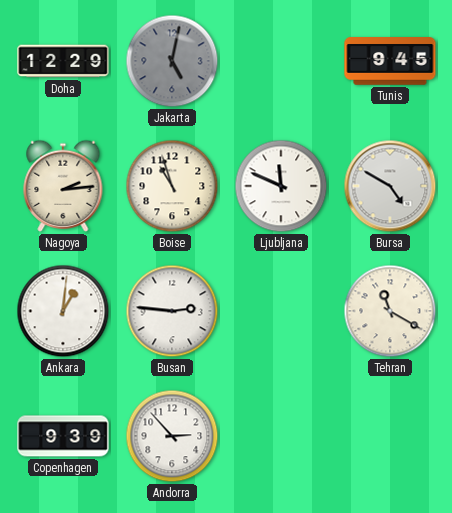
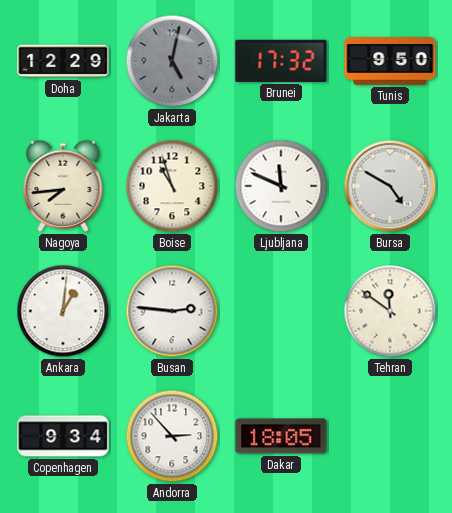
Brunei: none -> 17:32 (281, 61)
Tunis: 9:45 -> 9:50 (390, 61)
Nagoya: 2:14 -> 7:44 (63, 186)
Tehran: 11:20 -> 11:51 (390, 311)
Copenhagen: 9:39 -> 9:34 (63, 436)
Dakar: none -> 18:05 (281, 436)
